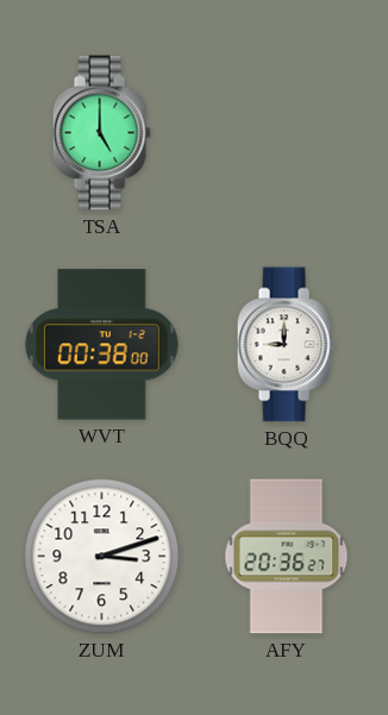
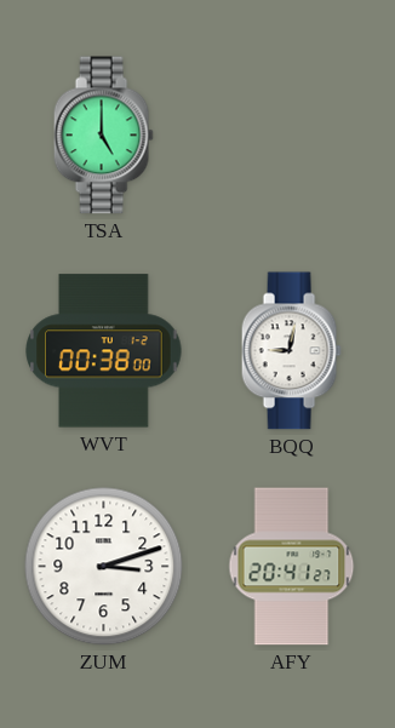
BQQ: 9:00 -> 9:02 (291, 351)
AFY: 20:36 -> 20:41 (292, 567)
